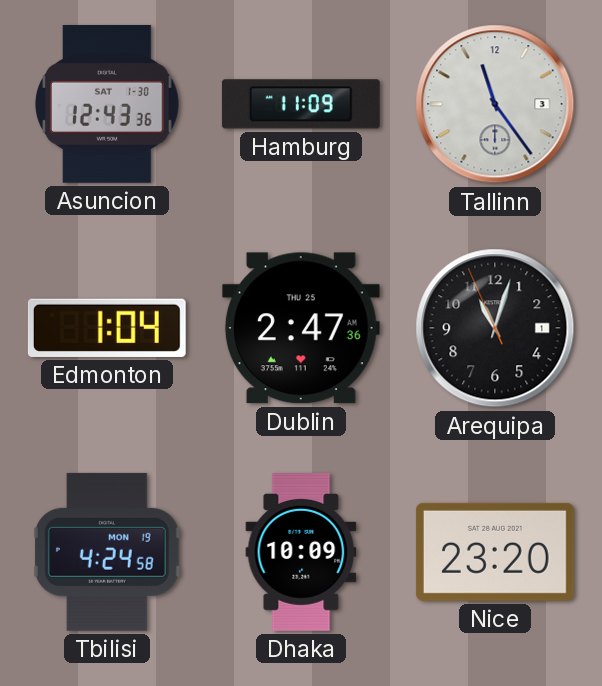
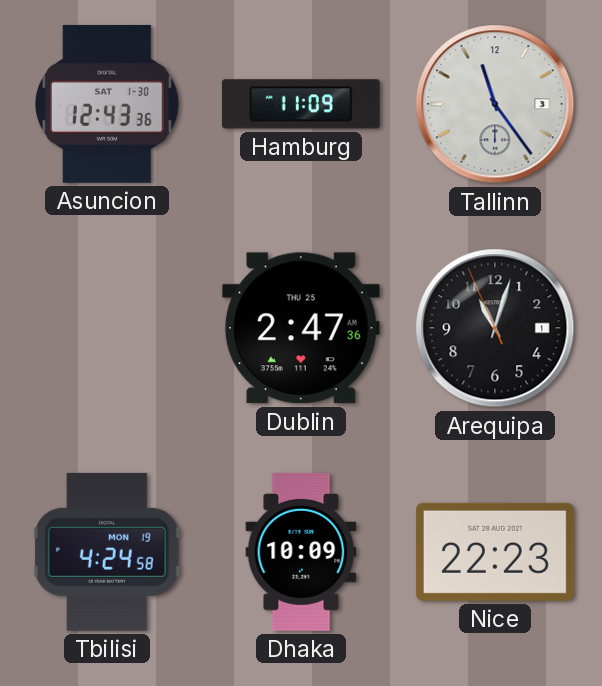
Edmonton: 1:04 -> none (107, 328)
Nice: 23:20 -> 22:23 (495, 552)
